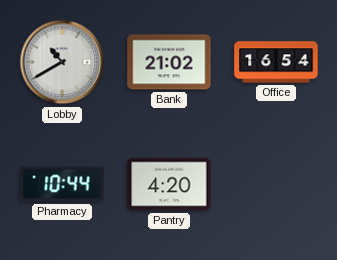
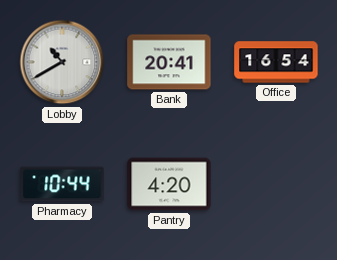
Bank: 21:02 -> 20:41 (169, 62)
